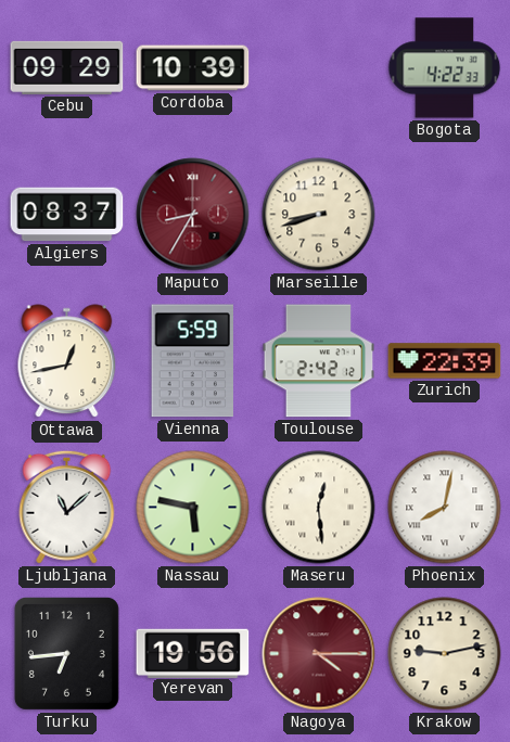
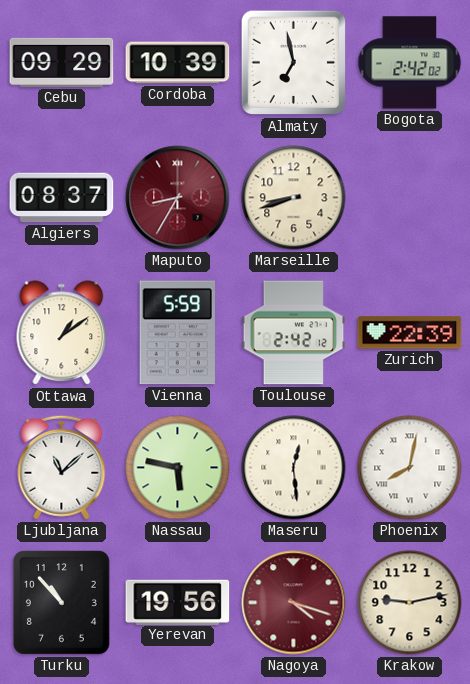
Almaty: none -> 6:58 (294, 63)
Bogota: 4:22 -> 2:42 (410, 63)
Ottawa: 12:43 -> 1:09 (62, 333)
Turku: 6:44 -> 10:53 (61, 602)
Nagoya: 4:15 -> 4:18 (294, 603)
